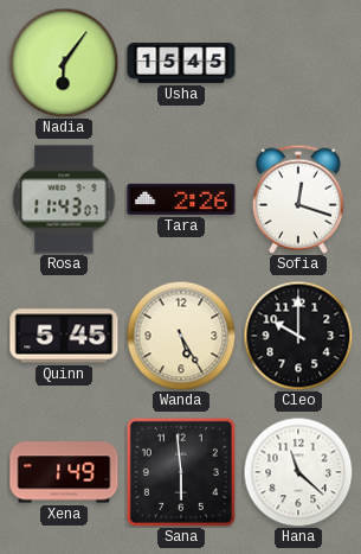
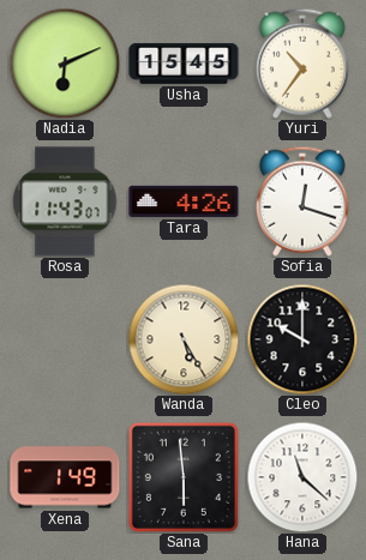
Nadia: 6:06 -> 6:11 (65, 64)
Yuri: none -> 10:36 (302, 64)
Tara: 2:26 -> 4:26 (184, 201)
Quinn: 5:45 -> none (64, 336)
